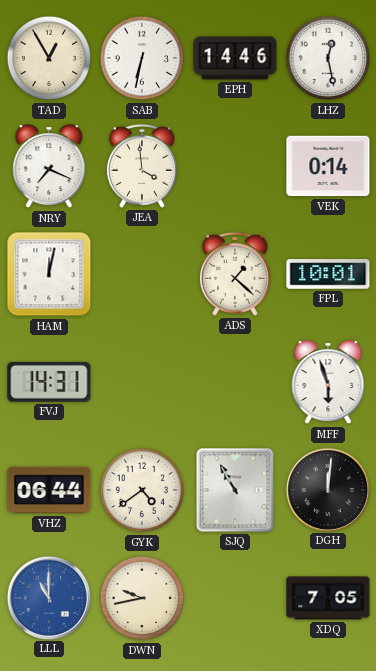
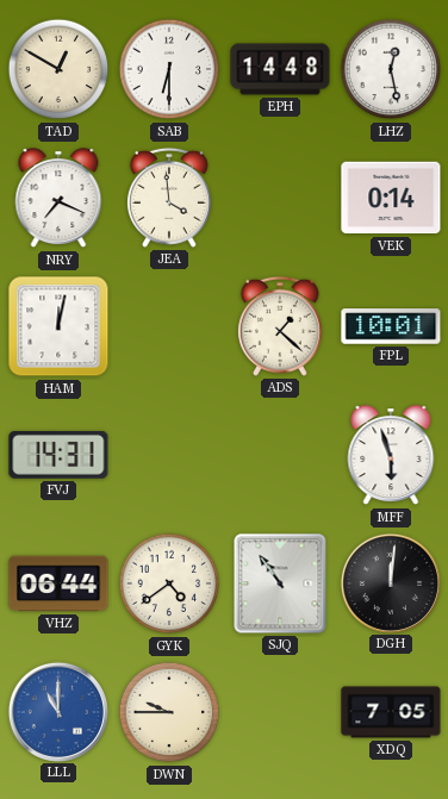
TAD: 12:55 -> 12:50 (58, 69)
SAB: 6:32 -> 6:30 (169, 69)
EPH: 14:46 -> 14:48 (280, 69)
SJQ: 10:55 -> 10:54 (280, 583)
DWN: 9:43 -> 9:45 (169, 712)
